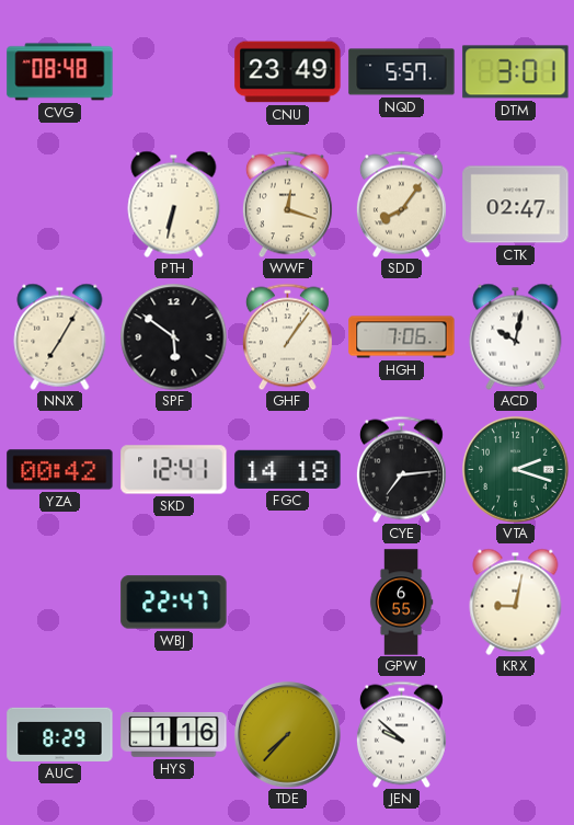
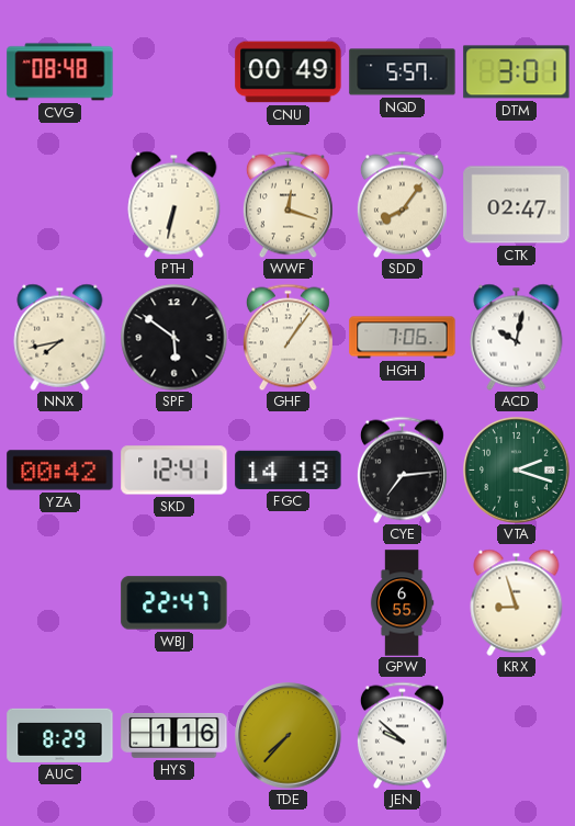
CNU: 23:49 -> 00:49 (289, 72)
NNX: 7:05 -> 7:43 (60, 337)
KRX: 9:02 -> 8:57 (517, 602)
